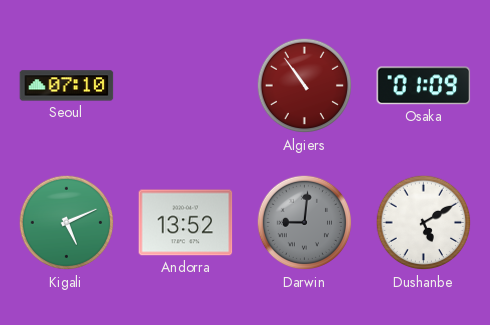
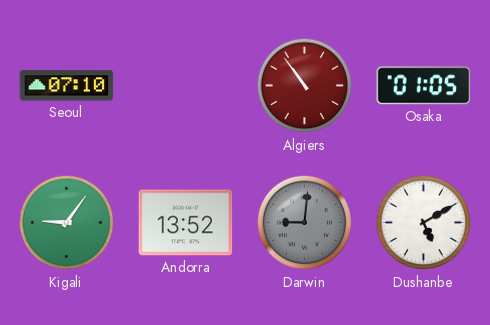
Osaka: 01:09 -> 01:05 (424, 86)
Kigali: 5:11 -> 9:06 (67, 223)
